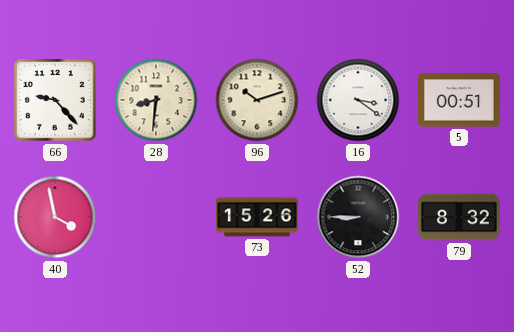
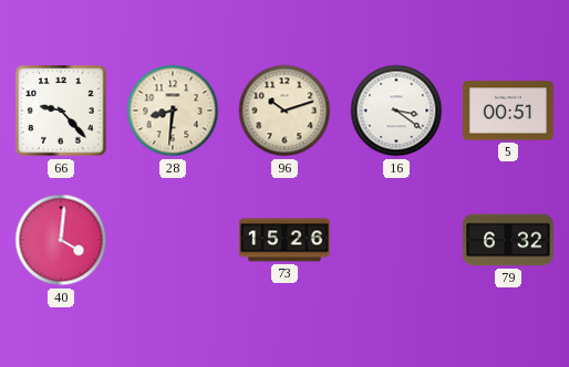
40: 3:58 -> 4:01 (61, 240)
52: 8:45 -> none (358, 217)
79: 8:32 -> 6:32 (508, 240)
